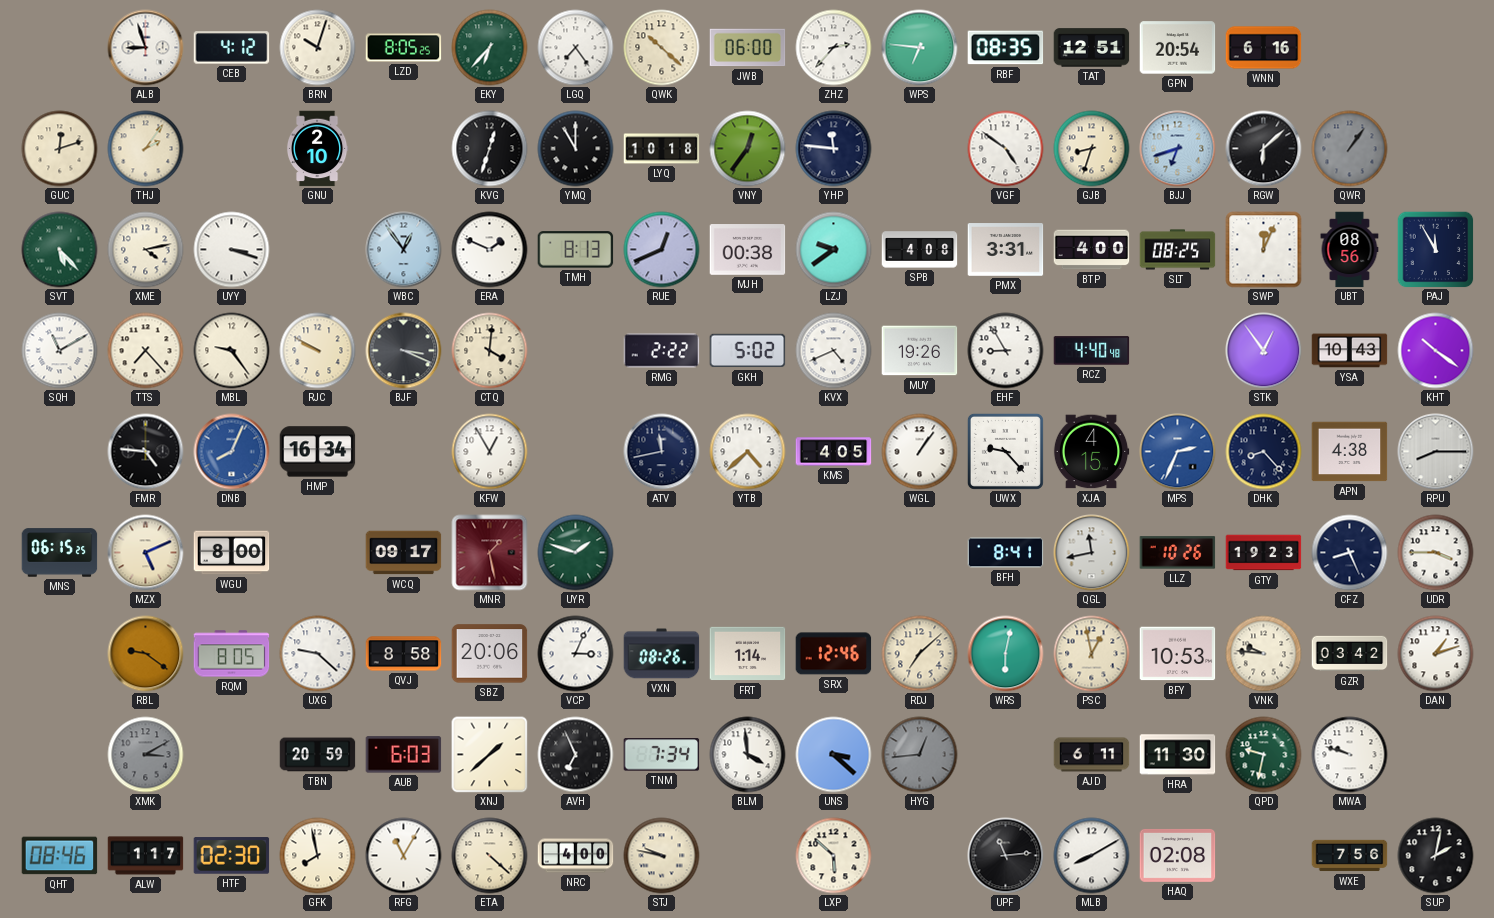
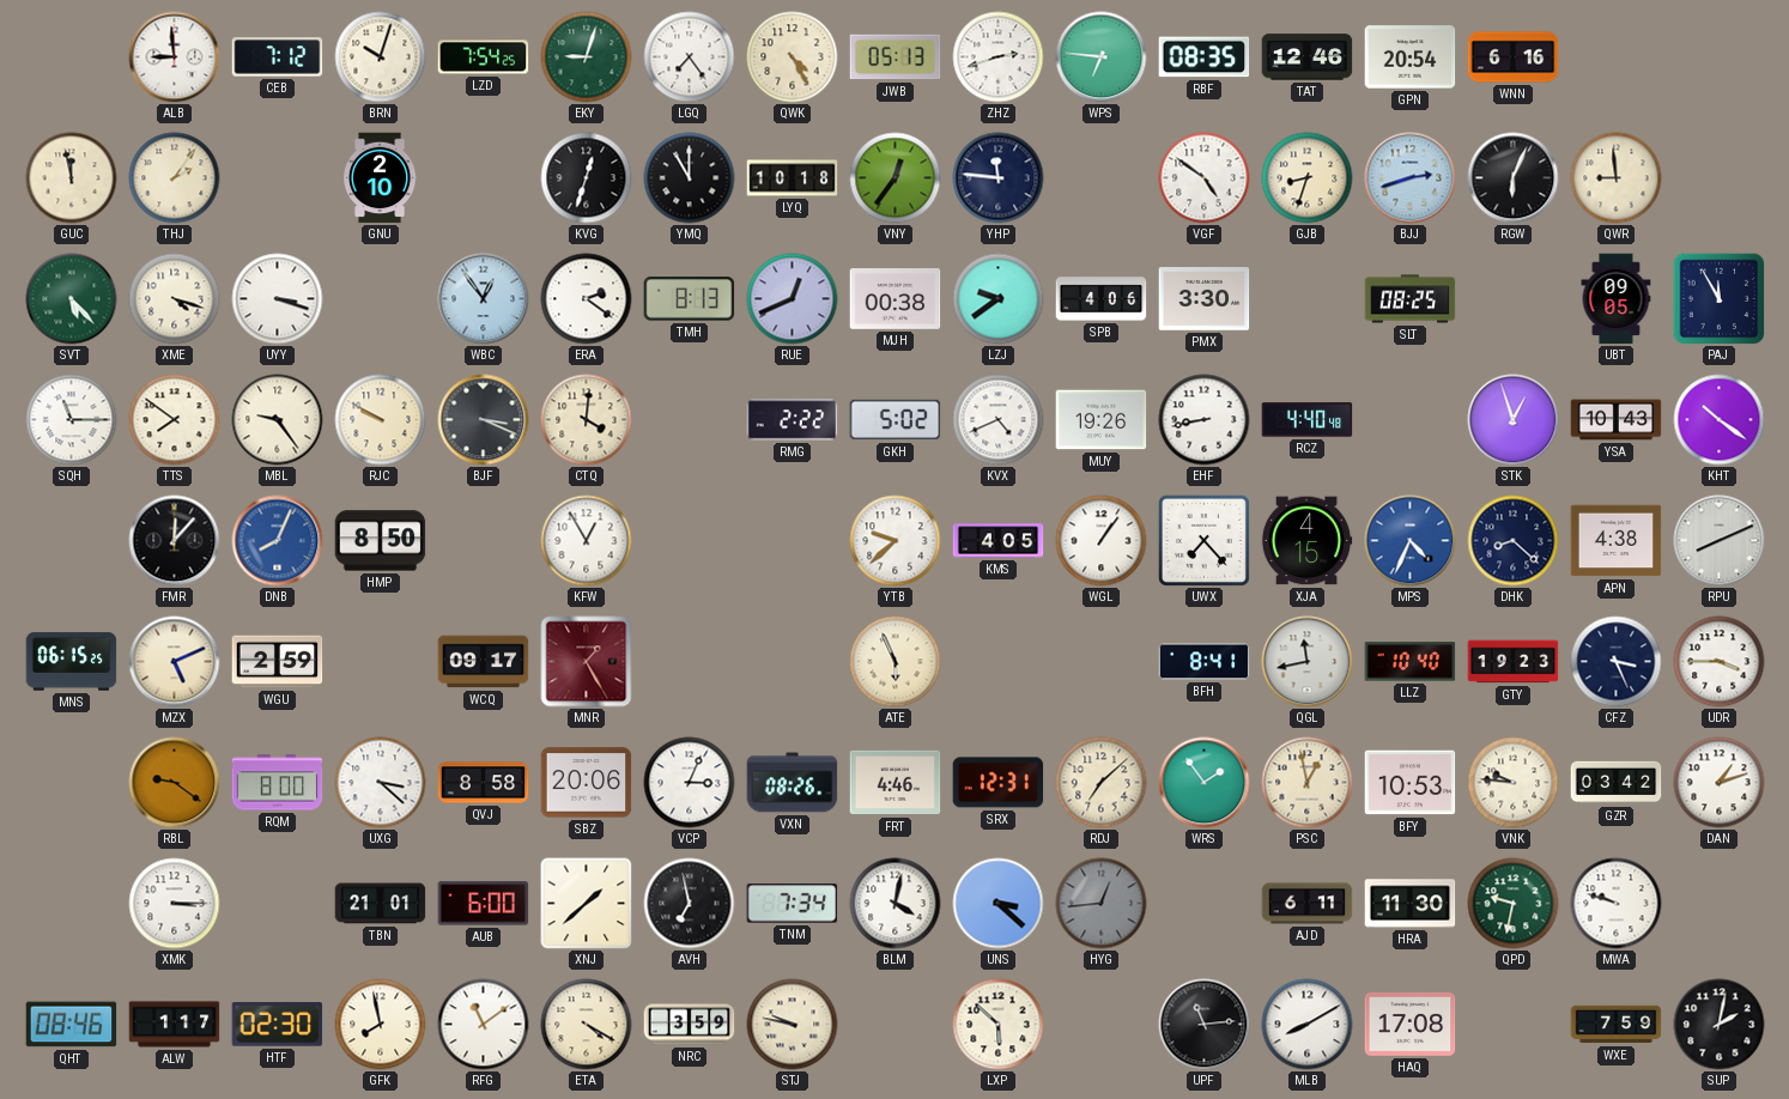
ALB: 8:57 -> 8:59 (175, 57)
CEB: 4:12 -> 7:12 (278, 57)
LZD: 8:05 -> 7:54 (484, 57)
EKY: 6:37 -> 9:03 (587, 57)
QWK: 10:22 -> 4:25 (793, 57)
JWB: 06:00 -> 05:13 (896, 57)
ZHZ: 2:37 -> 2:42 (999, 57)
TAT: 12:51 -> 12:46 (1308, 57)
GUC: 12:12 -> 11:58 (72, 178)
BJJ: 6:42 -> 2:42 (1411, 178)
RGW: 6:08 -> 6:04 (1514, 178)
QWR: 1:06 -> 8:59 (1617, 178)
QWR dial: grey -> cream (1617, 178)
XME: 4:13 -> 4:18 (175, 299)
ERA: 1:49 -> 2:21 (587, 299)
SPB: 4:08 -> 4:06 (1102, 299)
PMX: 3:31 -> 3:30 (1205, 299)
BTP: 4:00 -> none (1092, 250)
SWP: 12:04 -> none (1264, 250)
UBT: 08:56 -> 09:05 (1617, 299)
SQH: 11:10 -> 11:15 (72, 420)
TTS: 7:23 -> 7:51 (175, 420)
EHF: 8:55 -> 8:43 (1205, 420)
STK: 12:54 -> 12:57 (1514, 420)
FMR: 4:46 -> 12:07 (175, 541)
HMP: 16:34 -> 8:50 (381, 541)
ATV: 11:43 -> none (662, 452)
YTB: 4:38 -> 9:38 (896, 541)
UWX: 9:23 -> 7:23 (1203, 540)
MPS: 2:34 -> 4:34 (1411, 541)
DHK: 8:23 -> 8:22 (1514, 541)
RPU: 8:15 -> 8:11 (1720, 541)
WGU: 8:00 -> 2:59 (278, 662)
MNR: 1:28 -> 1:25 (587, 662)
UYR: 1:48 -> none (576, 553)
ATE: none -> 5:56 (896, 662)
LLZ: 10:26 -> 10:40 (1411, 662)
CFZ: 8:26 -> 3:26 (1617, 662)
RQM: 8:05 -> 8:00 (278, 783)
UXG: 9:22 -> 3:22 (381, 783)
FRT: 1:14 -> 4:46 (896, 783)
SRX: 12:46 -> 12:31 (999, 783)
WRS: 6:02 -> 1:54 (1205, 783)
XMK: 3:10 -> 3:15 (175, 904)
XMK dial: grey -> white (175, 904)
TBN: 20:59 -> 21:01 (381, 904)
AUB: 6:03 -> 6:00 (484, 904)
AVH: 6:56 -> 6:58 (690, 904)
BLM: 3:59 -> 4:02 (896, 904)
RFG: 11:05 -> 11:09 (484, 1025)
ETA: 4:22 -> 4:20 (587, 1025)
NRC: 4:00 -> 3:59 (690, 1025)
HAQ: 02:08 -> 17:08 (1411, 1024)
WXE: 7:56 -> 7:59 (1617, 1025)
